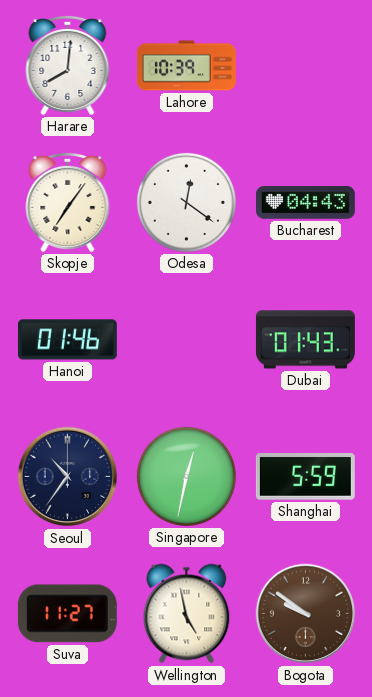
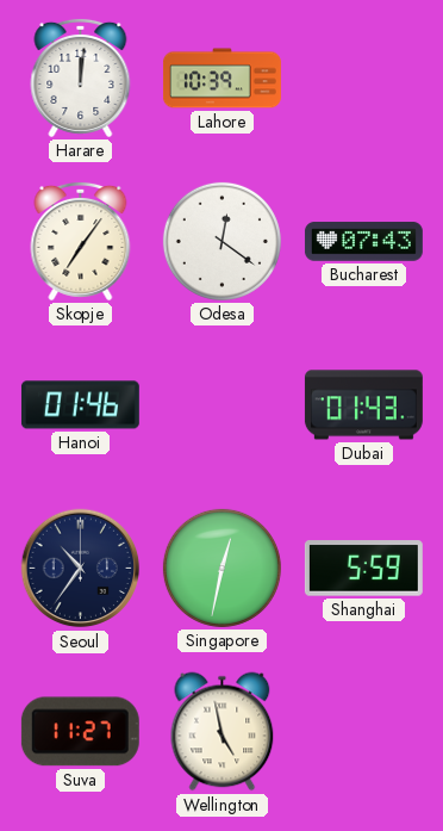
Harare: 8:01 -> 12:01 (81, 77)
Bucharest: 04:43 -> 07:43 (363, 242)
Bogota: 9:51 -> none (306, 614)
